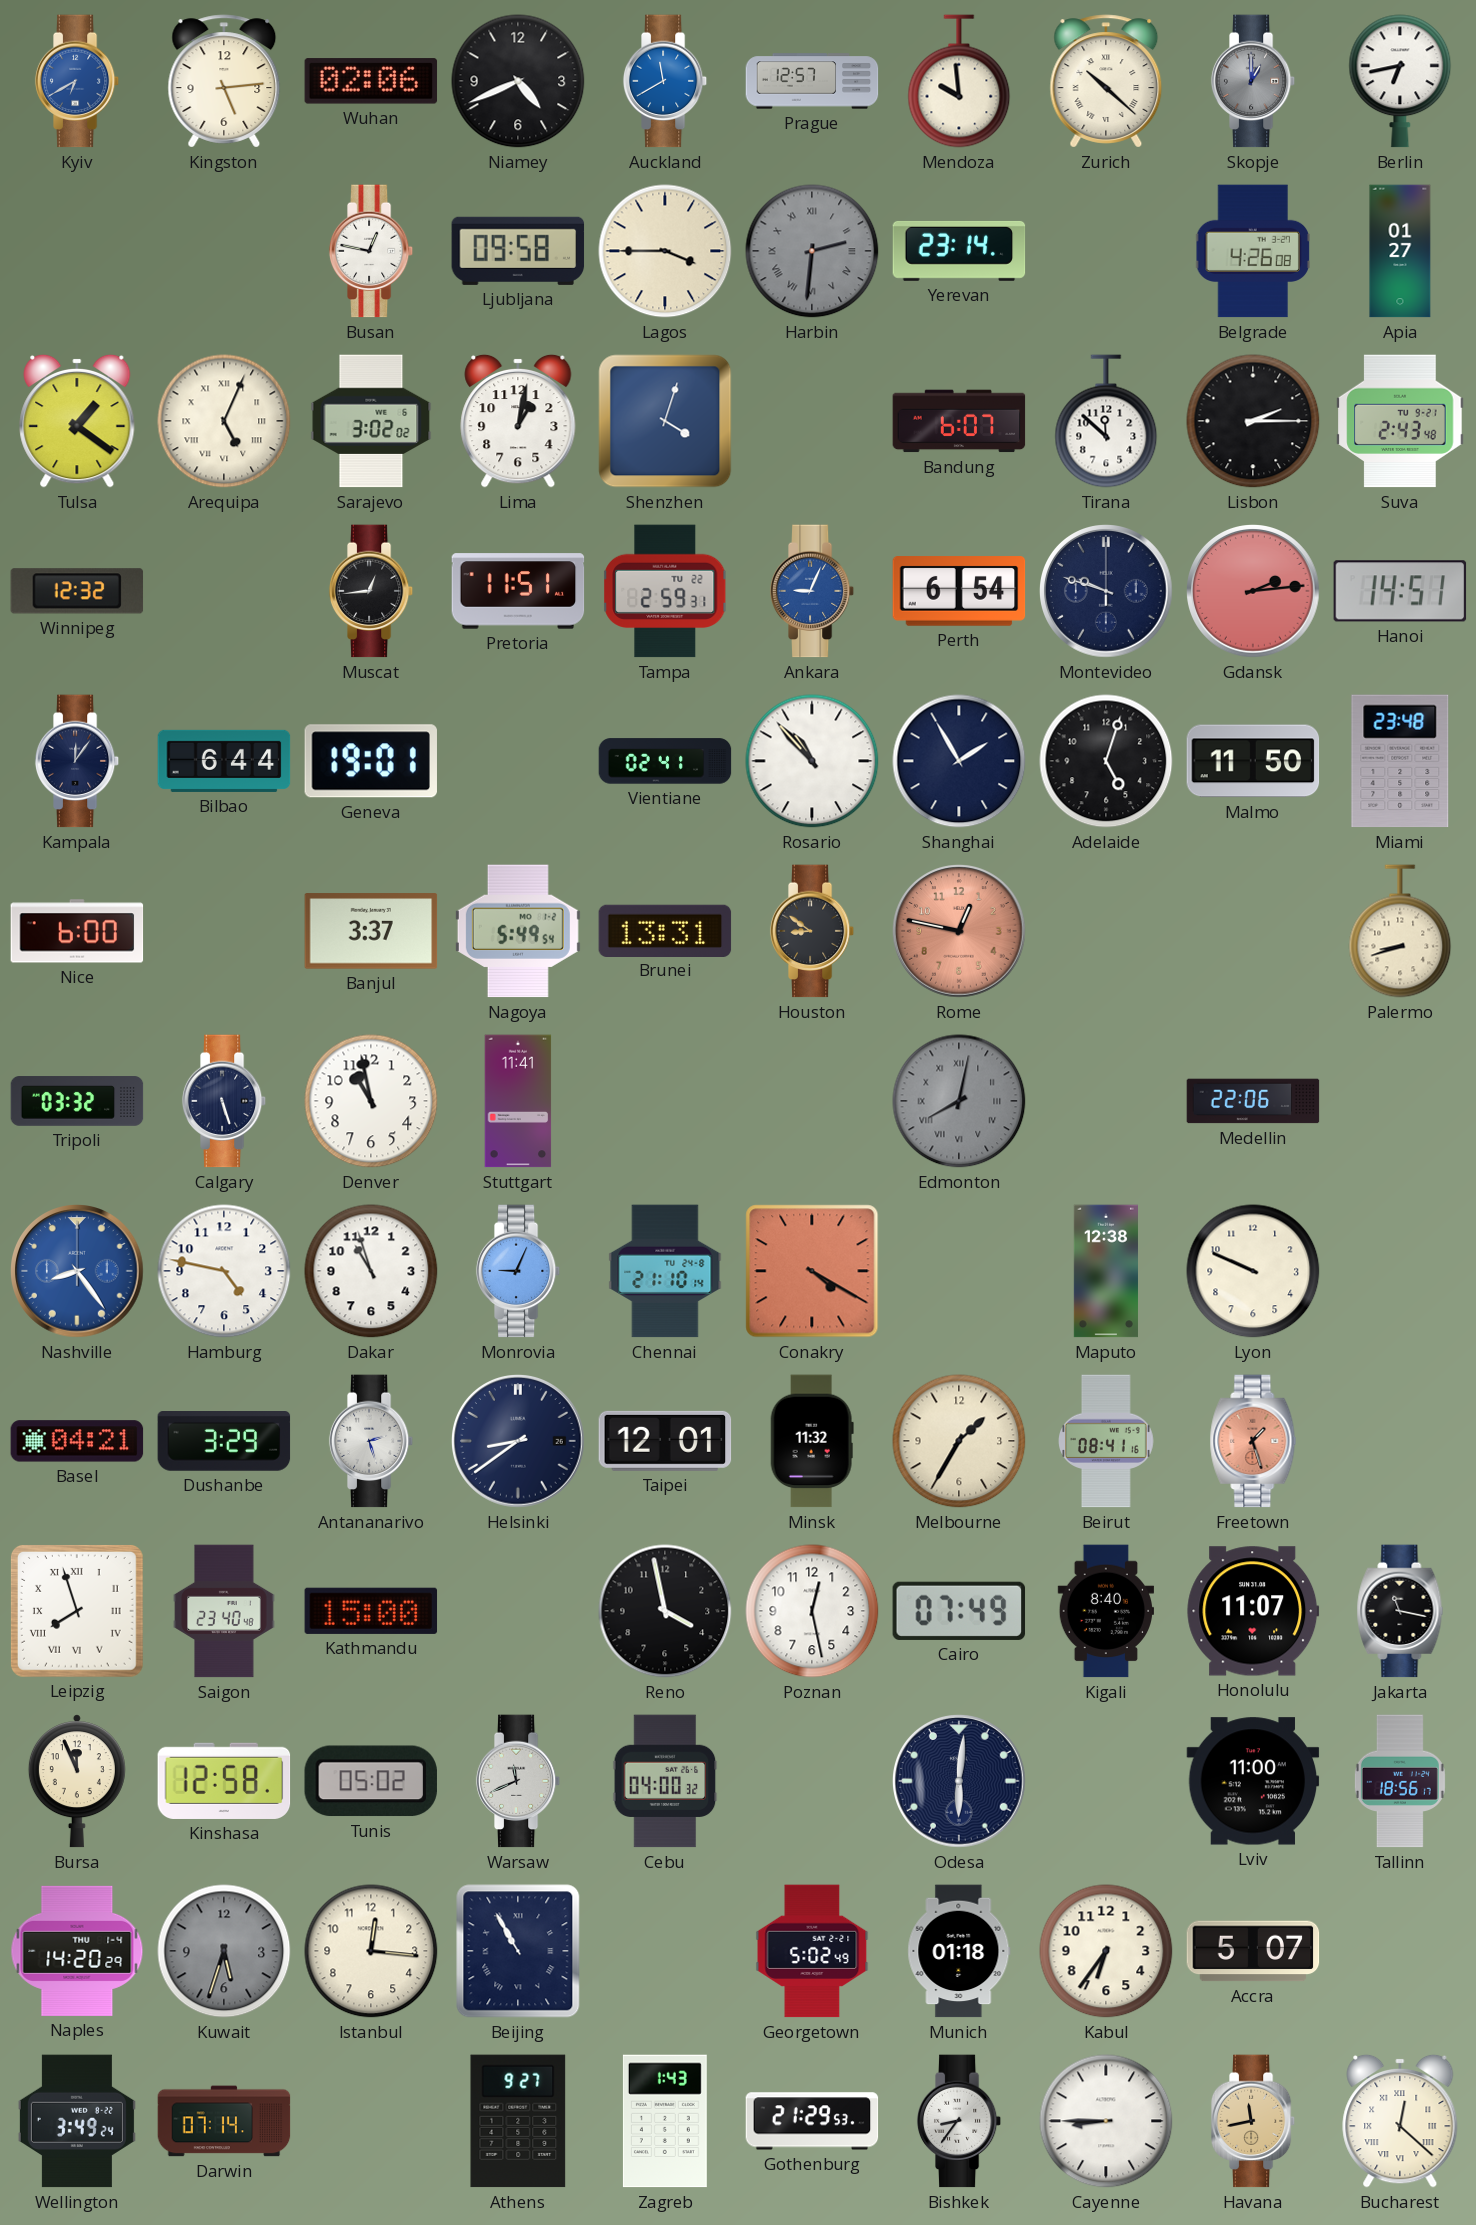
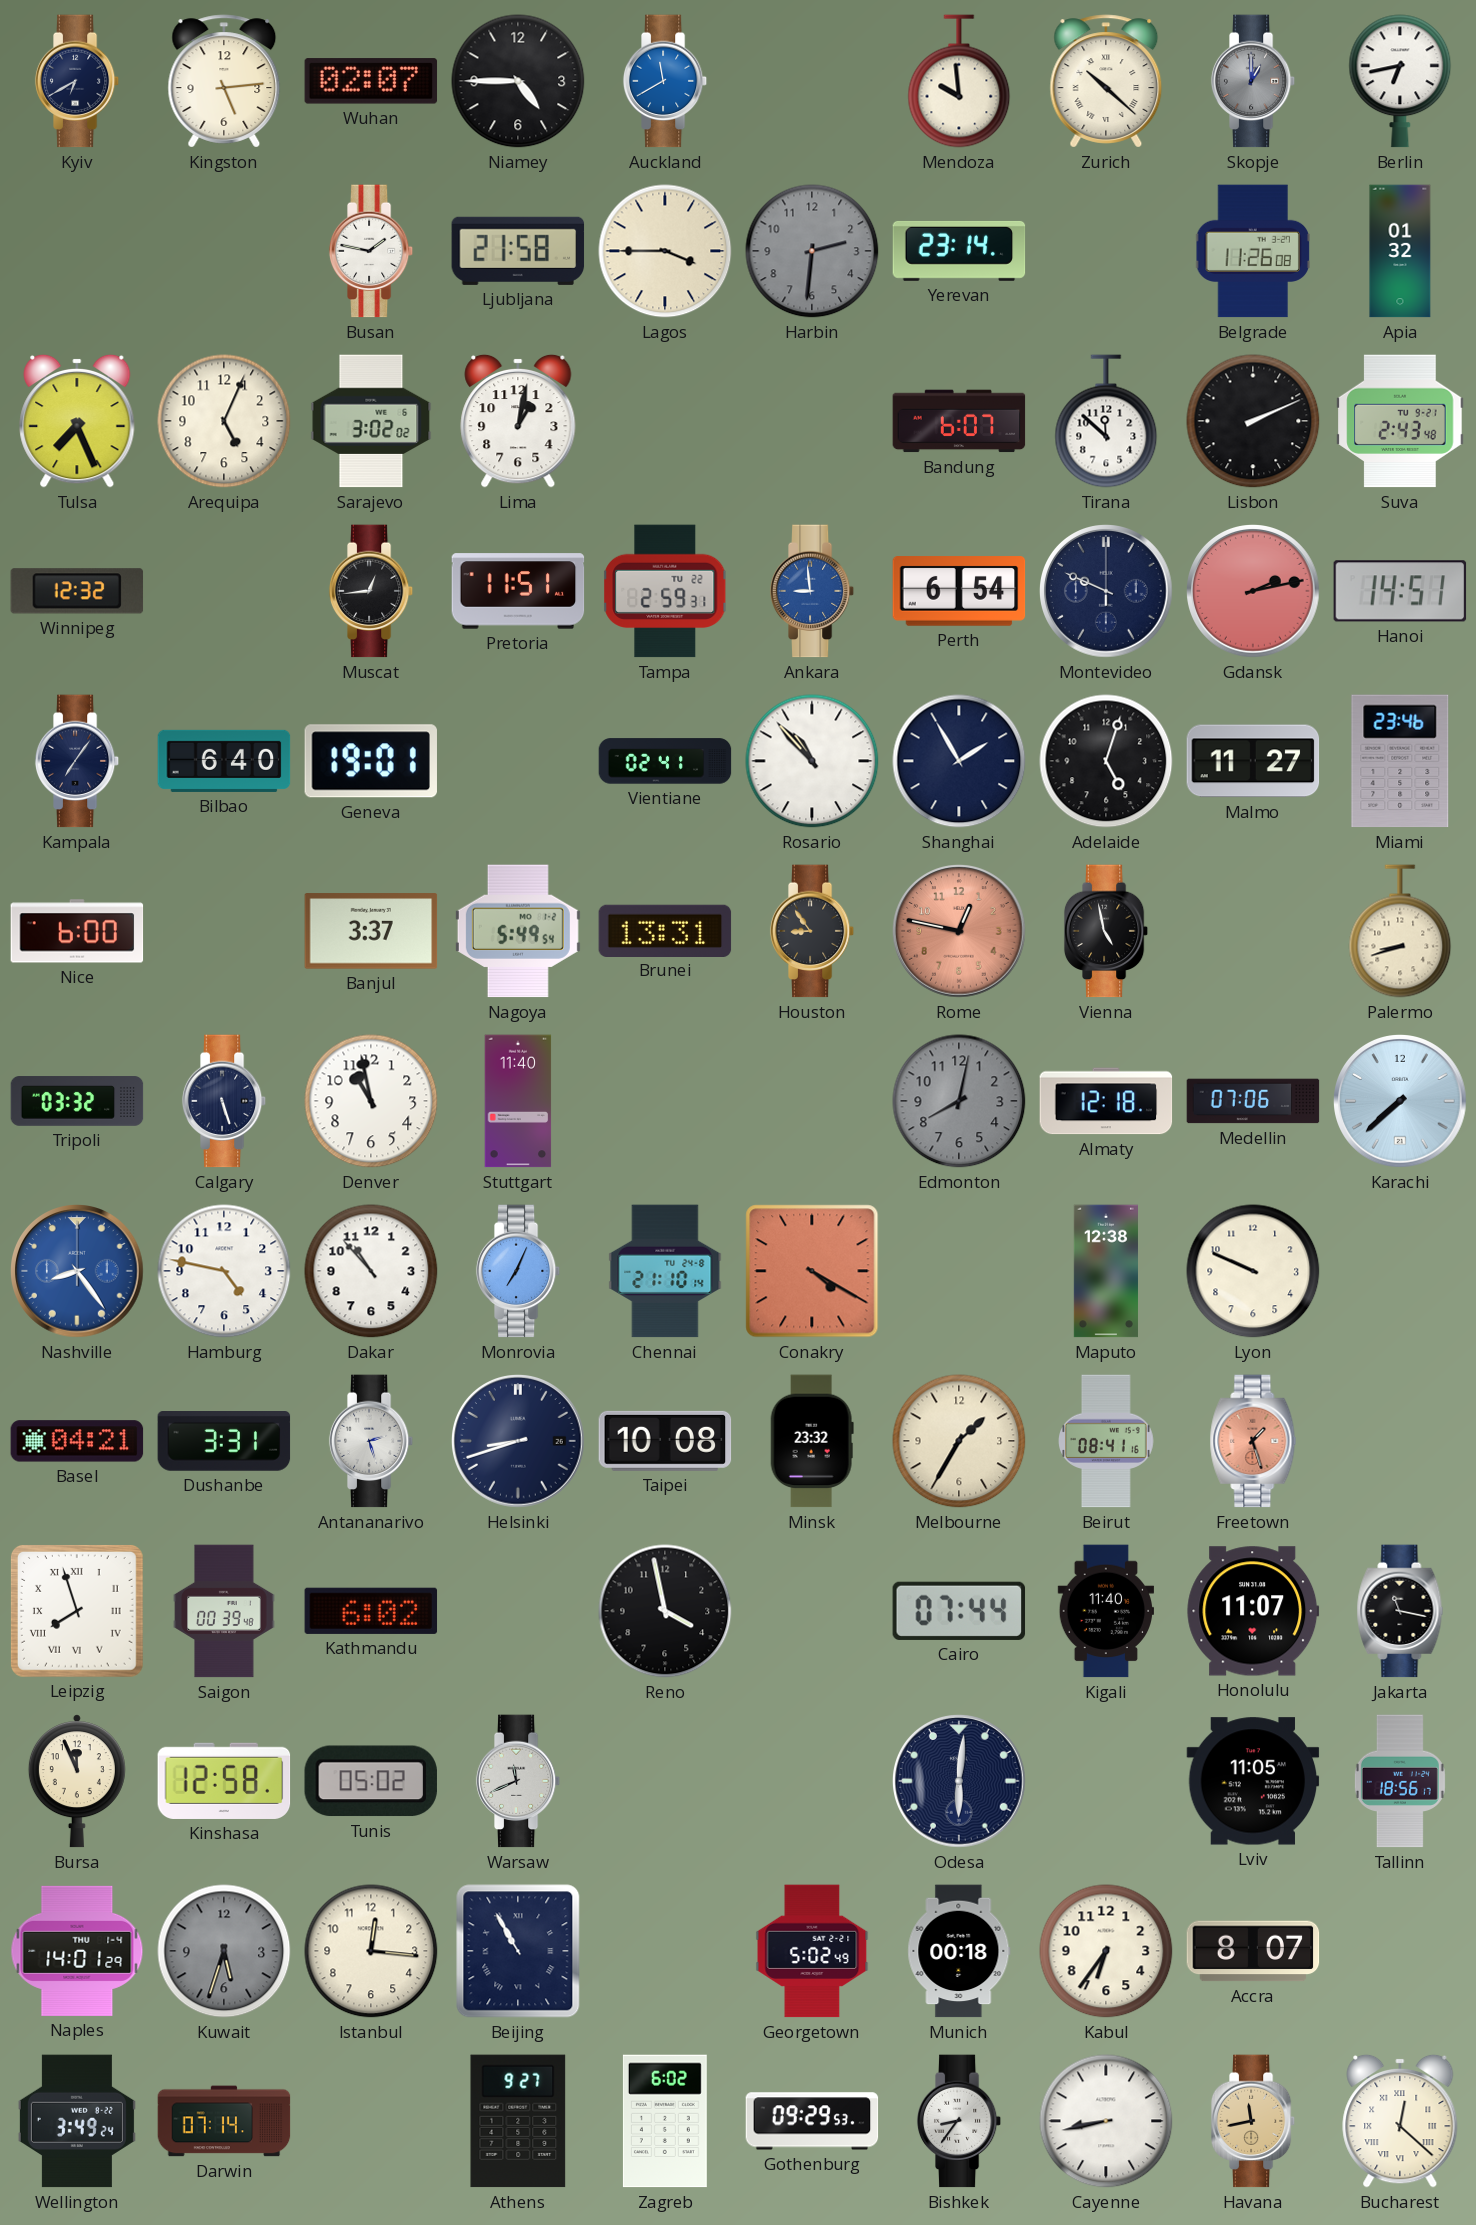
Kyiv dial: blue -> navy (77, 81)
Wuhan: 02:06 -> 02:07 (371, 81)
Niamey: 4:41 -> 4:45 (518, 81)
Prague: 12:57 -> none (812, 81)
Busan: 12:47 -> 1:47 (371, 251)
Ljubljana: 09:58 -> 21:58 (518, 251)
Harbin numerals: Roman -> Arabic (812, 251)
Belgrade: 4:26 -> 11:26 (1252, 251)
Apia: 01:27 -> 01:32 (1400, 251)
Tulsa: 1:21 -> 7:26 (77, 421)
Arequipa numerals: Roman -> Arabic (224, 421)
Shenzhen: 4:03 -> none (665, 421)
Lisbon: 2:15 -> 2:11 (1253, 421)
Ankara: 9:04 -> 8:59 (812, 591)
Montevideo: 9:48 -> 9:49 (1106, 591)
Gdansk: 2:14 -> 2:13 (1253, 591)
Kampala: 12:06 -> 7:06 (77, 761)
Bilbao: 6:44 -> 6:40 (224, 761)
Malmo: 11:50 -> 11:27 (1253, 761)
Miami: 23:48 -> 23:46 (1400, 761)
Houston: 8:51 -> 8:54 (812, 931)
Vienna: none -> 4:58 (1106, 931)
Stuttgart: 11:41 -> 11:40 (518, 1101)
Edmonton numerals: Roman -> Arabic (959, 1101)
Almaty: none -> 12:18 (1106, 1101)
Medellin: 22:06 -> 07:06 (1253, 1101)
Karachi: none -> 7:38 (1400, 1101)
Dakar: 10:57 -> 10:53 (371, 1271)
Monrovia: 9:04 -> 7:04 (518, 1271)
Dushanbe: 3:29 -> 3:31 (224, 1442)
Helsinki: 8:39 -> 8:42 (518, 1441)
Taipei: 12:01 -> 10:08 (665, 1441)
Minsk: 11:32 -> 23:32 (812, 1441)
Saigon: 23:40 -> 00:39 (224, 1611)
Kathmandu: 15:00 -> 6:02 (371, 1611)
Poznan: 12:28 -> none (812, 1611)
Cairo: 07:49 -> 07:44 (959, 1611)
Kigali: 8:40 -> 11:40 (1105, 1611)
Cebu: 04:00 -> none (665, 1781)
Lviv: 11:00 -> 11:05 (1253, 1781)
Naples: 14:20 -> 14:01 (77, 1951)
Munich: 01:18 -> 00:18 (959, 1951)
Accra: 5:07 -> 8:07 (1253, 1951)
Zagreb: 1:43 -> 6:02 (665, 2121)
Gothenburg: 21:29 -> 09:29 (812, 2121)
Cayenne: 8:45 -> 8:43 (1106, 2121)
